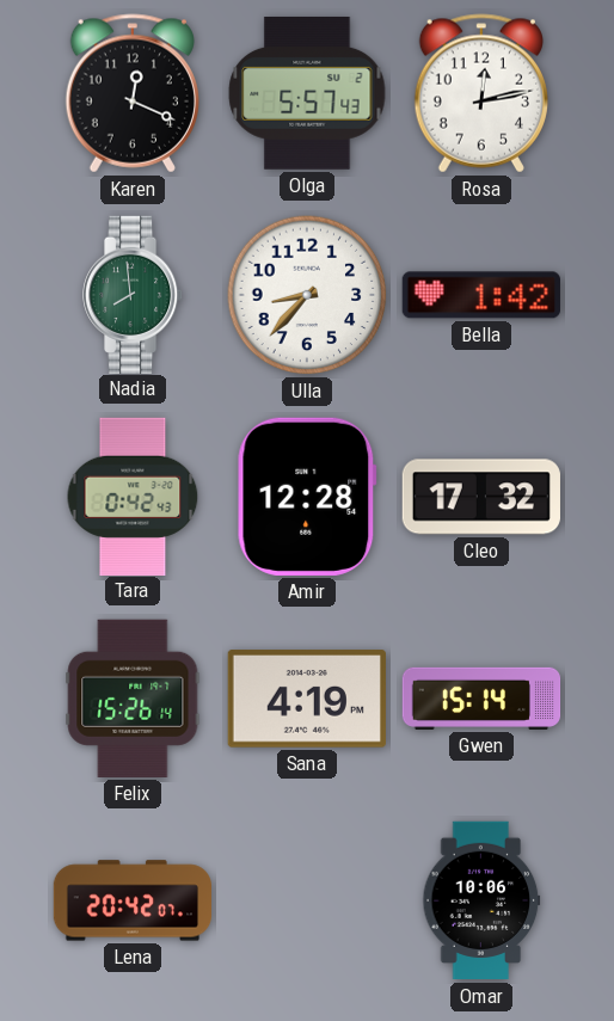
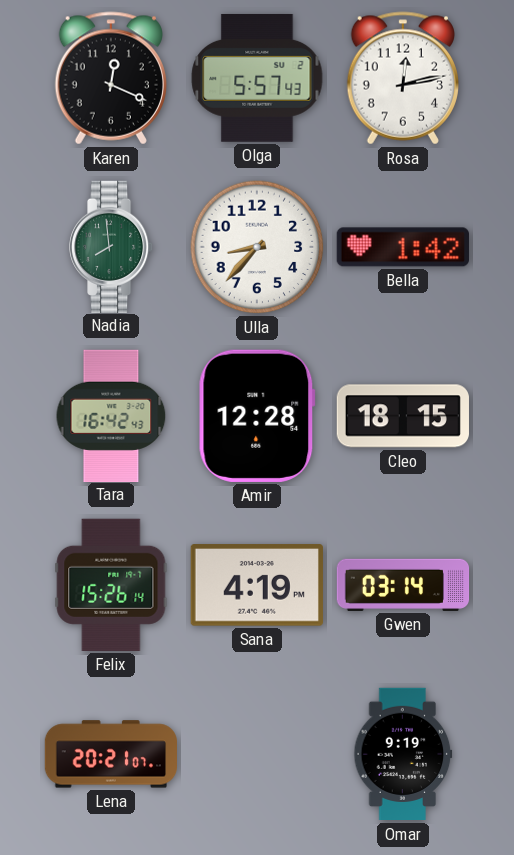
Tara: 0:42 -> 16:42 (111, 415)
Cleo: 17:32 -> 18:15 (403, 416)
Gwen: 15:14 -> 03:14 (403, 585)
Lena: 20:42 -> 20:21 (110, 754)
Omar: 10:06 -> 9:19 (403, 754)
